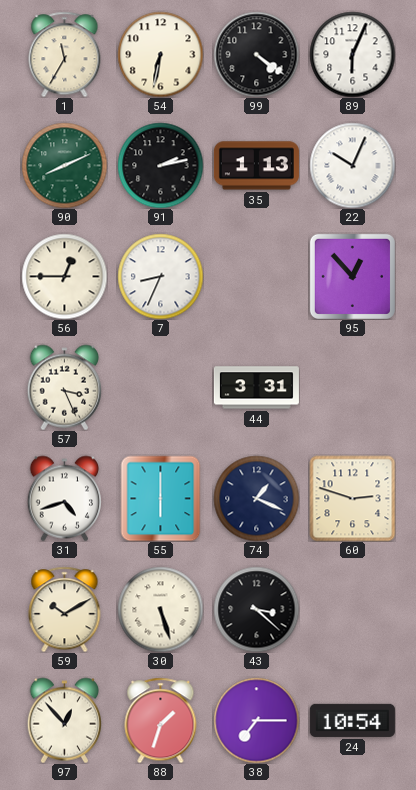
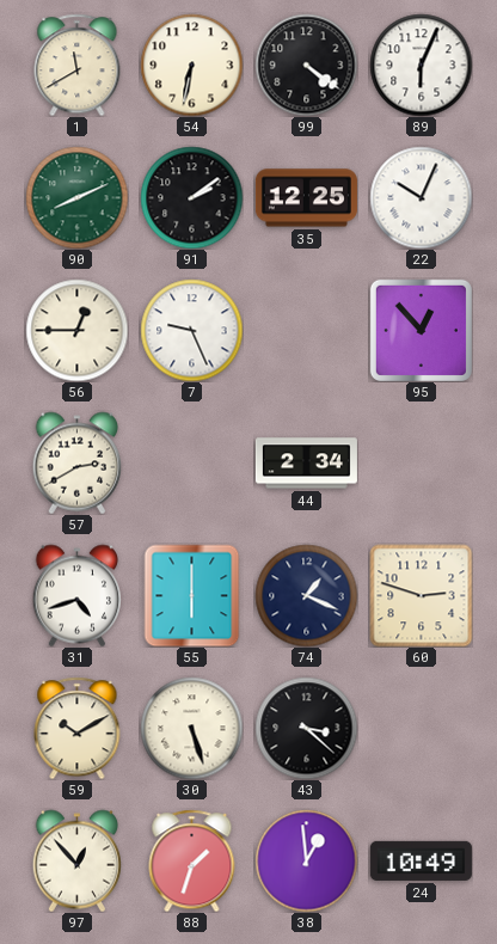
1: 11:35 -> 11:40 (78, 65)
91: 2:13 -> 2:09 (191, 197)
35: 1:13 -> 12:25 (306, 198)
7: 8:34 -> 9:26 (191, 330)
57: 3:26 -> 2:40 (76, 462)
44: 3:31 -> 2:34 (306, 464)
38: 7:15 -> 12:59 (306, 860)
24: 10:54 -> 10:49 (421, 860)
